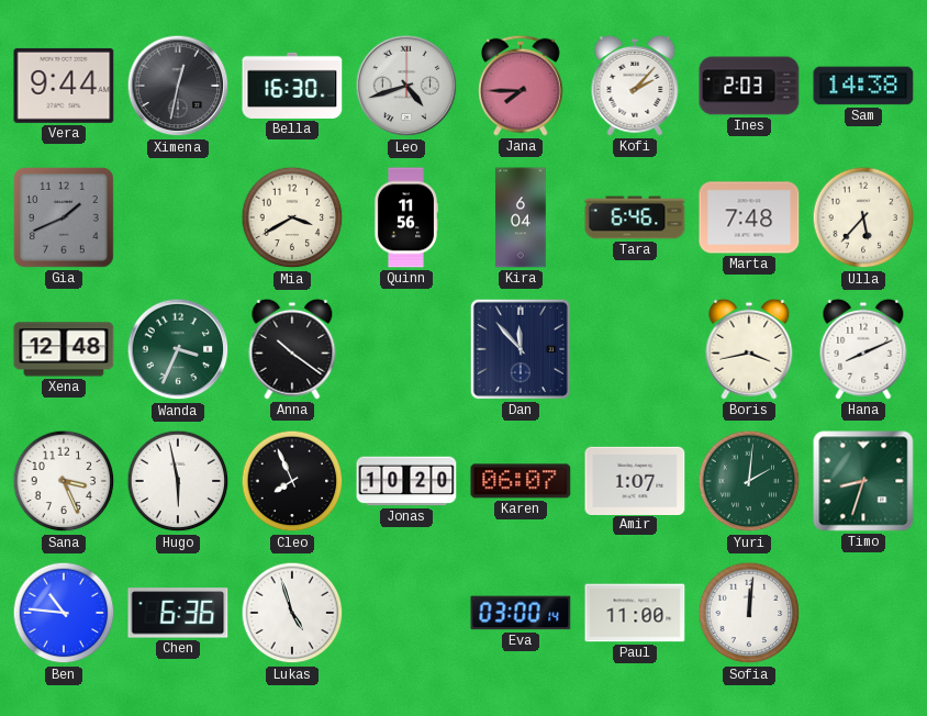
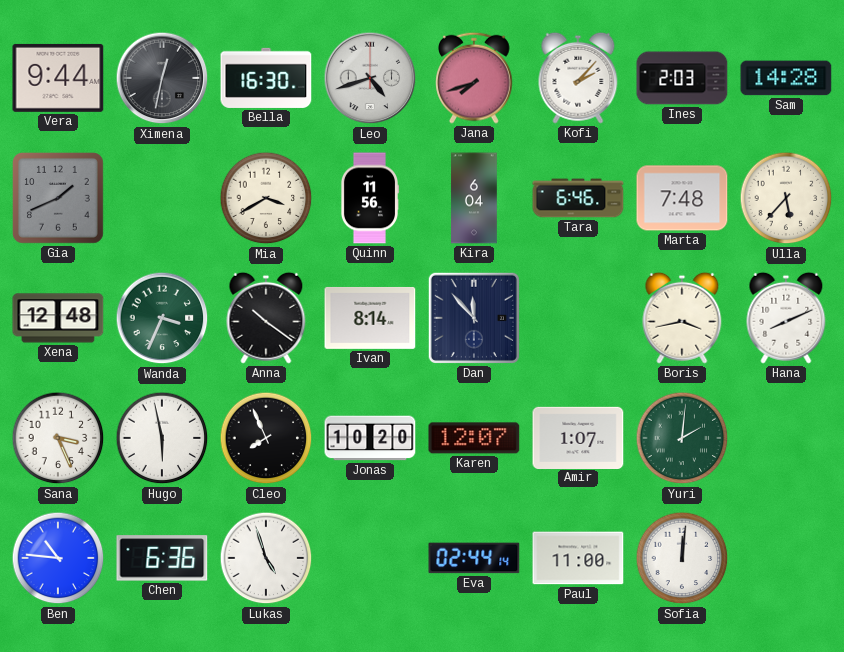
Jana: 7:45 -> 7:42 (474, 78)
Sam: 14:38 -> 14:28 (786, 78)
Ivan: none -> 8:14 (370, 318)
Karen: 06:07 -> 12:07 (474, 438)
Timo: 8:33 -> none (863, 481)
Eva: 03:00 -> 02:44 (474, 558)
